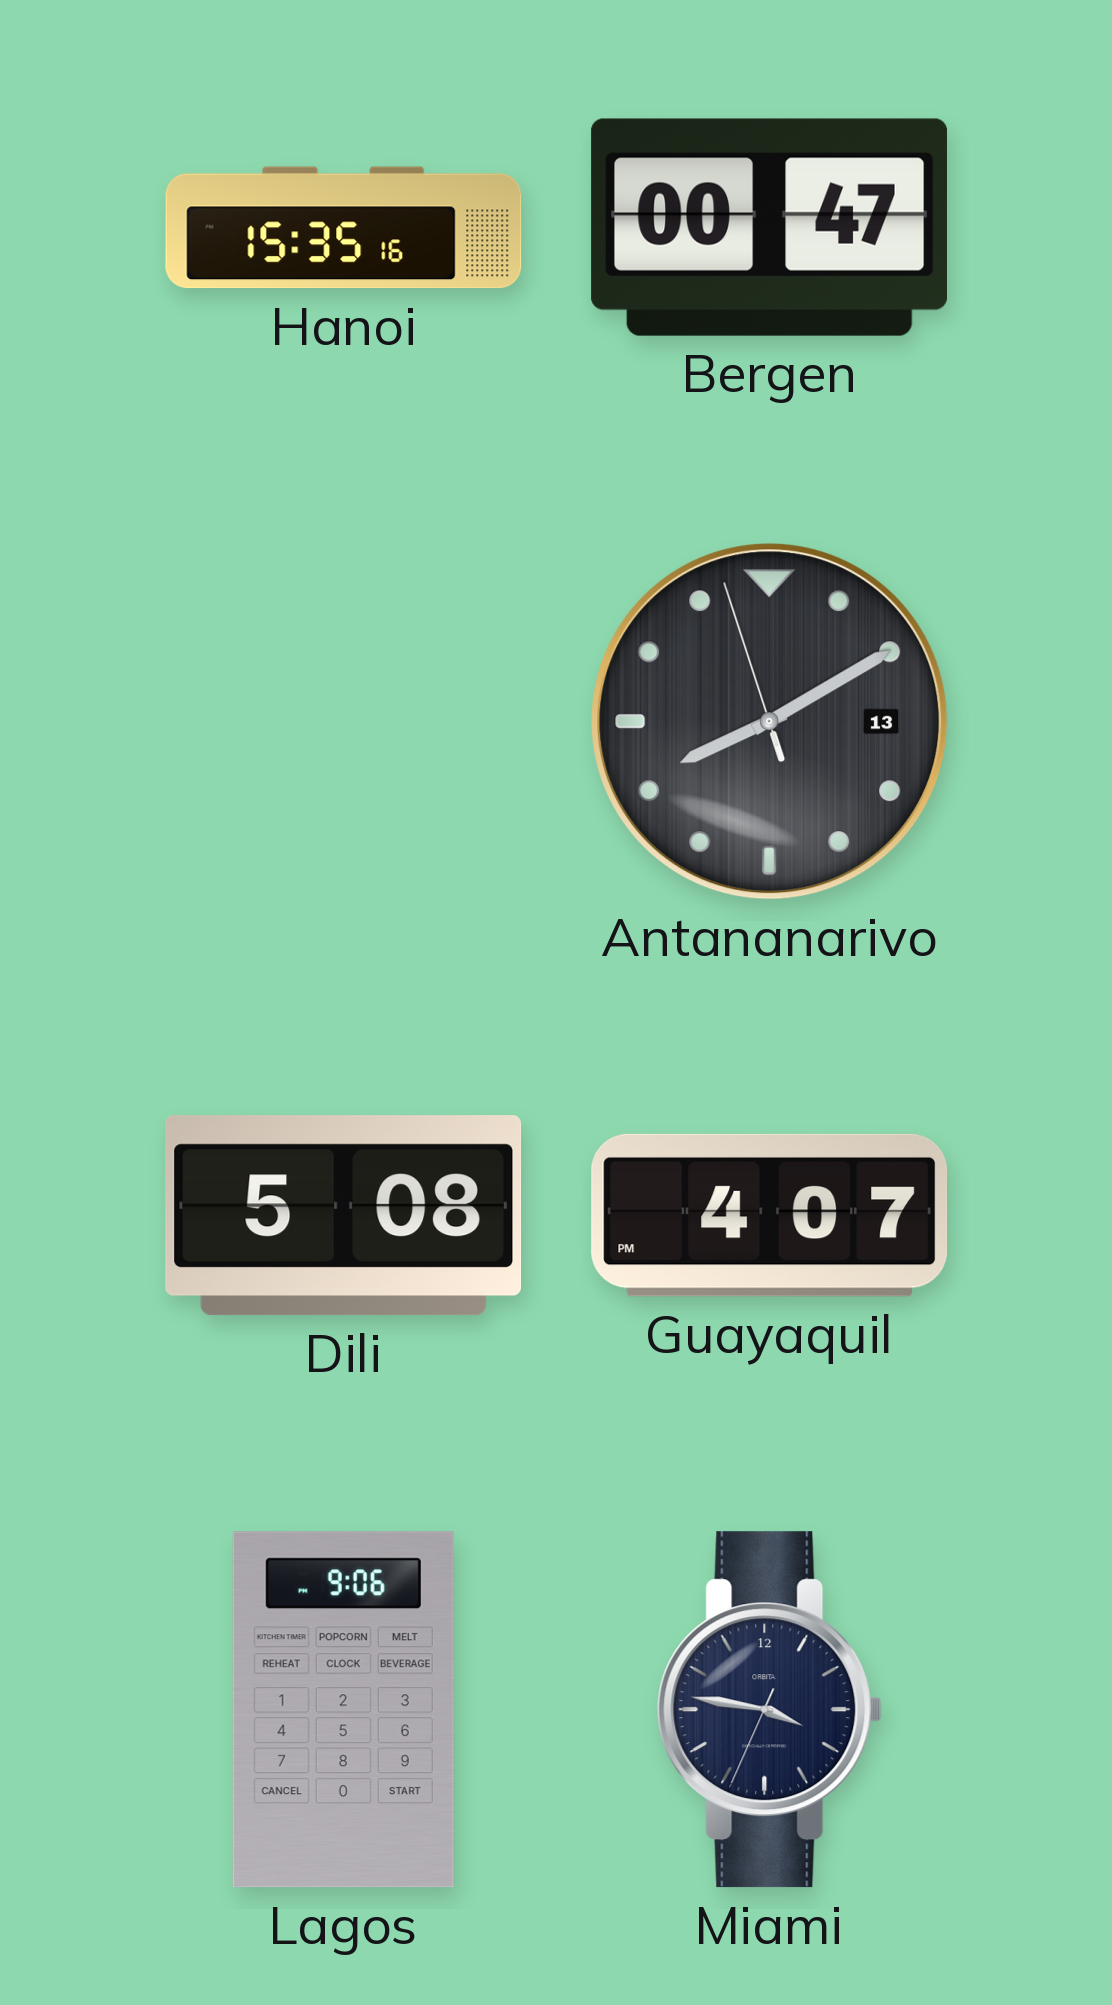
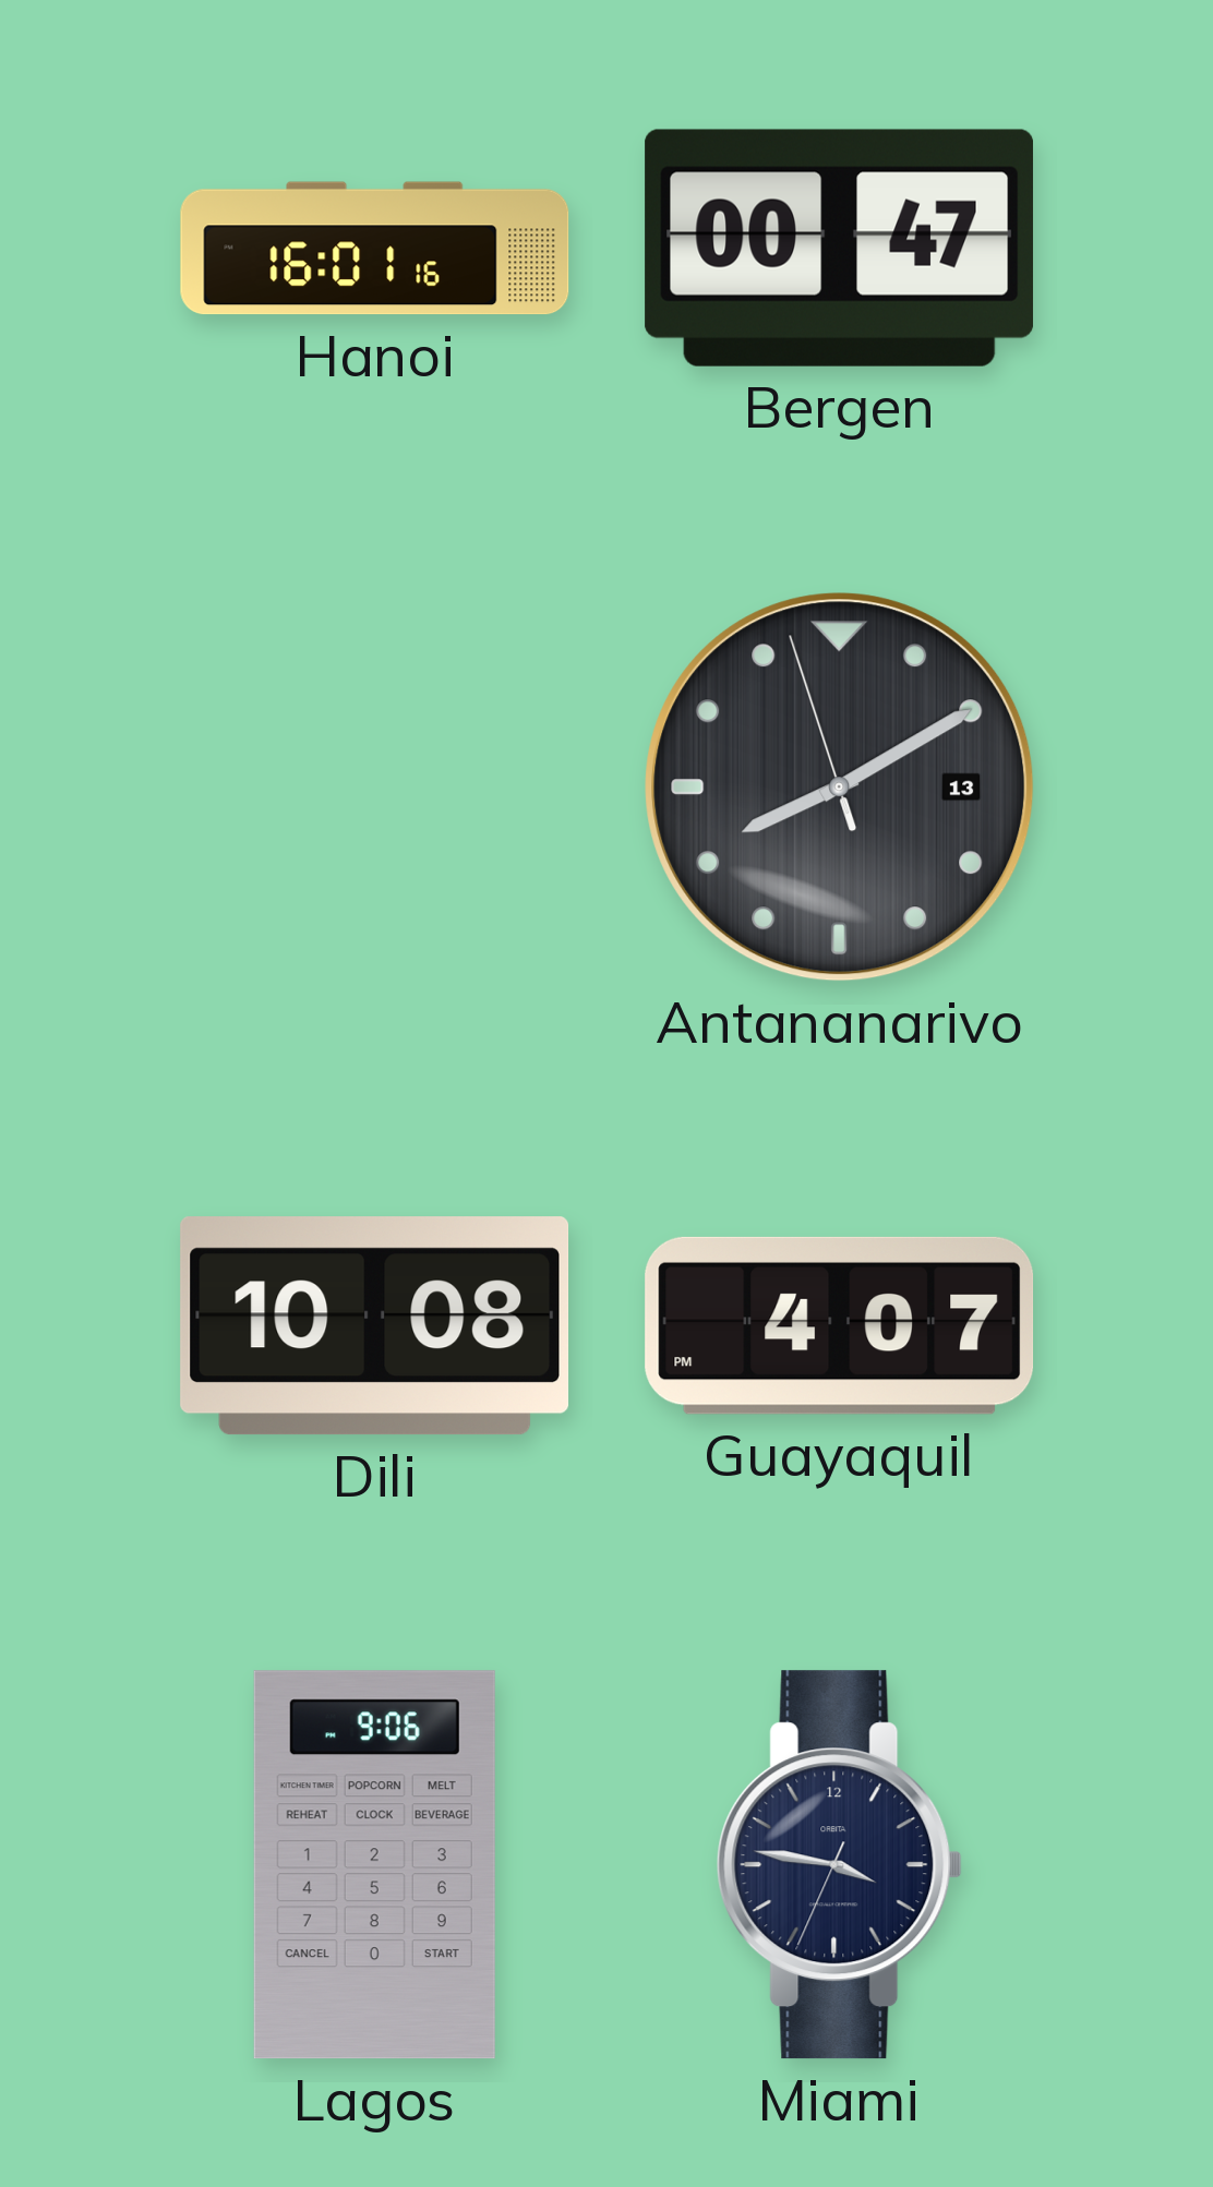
Hanoi: 15:35 -> 16:01 (375, 249)
Dili: 5:08 -> 10:08 (375, 1326)
